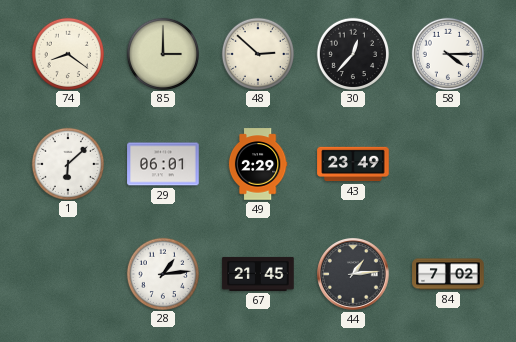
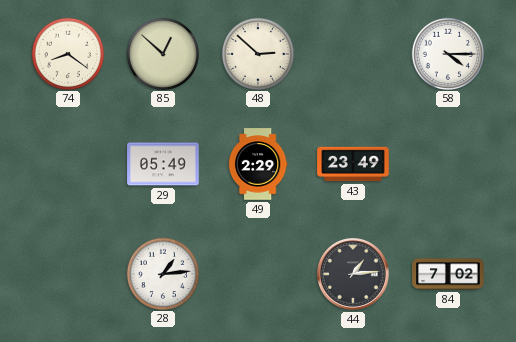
85: 3:00 -> 12:52 (162, 53)
30: 12:37 -> none (352, 53)
1: 6:08 -> none (67, 163)
29: 06:01 -> 05:49 (163, 164)
67: 21:45 -> none (258, 274)
